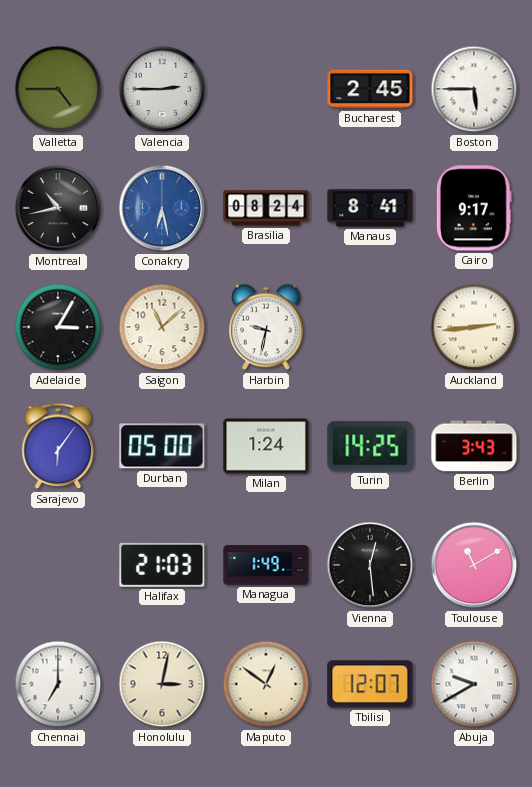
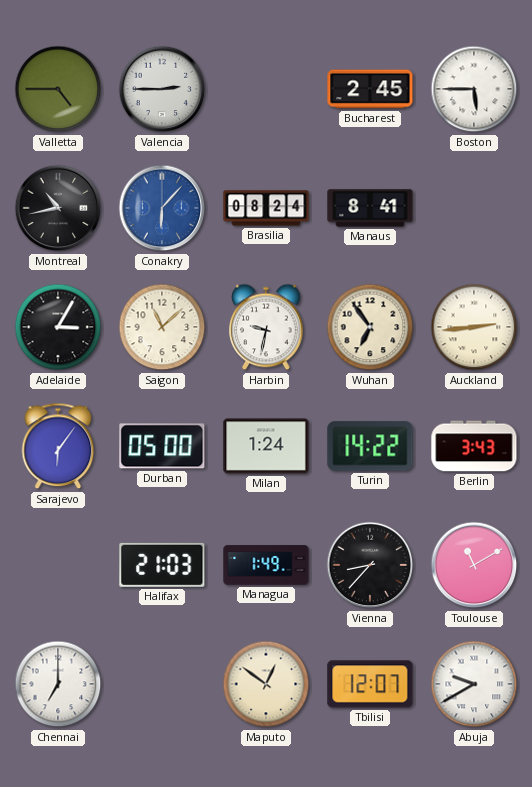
Conakry: 6:28 -> 6:07 (162, 208)
Cairo: 9:17 -> none (474, 208)
Wuhan: none -> 6:54 (370, 327)
Turin: 14:25 -> 14:22 (370, 446)
Vienna: 12:29 -> 8:37 (370, 565)
Honolulu: 3:02 -> none (162, 684)
